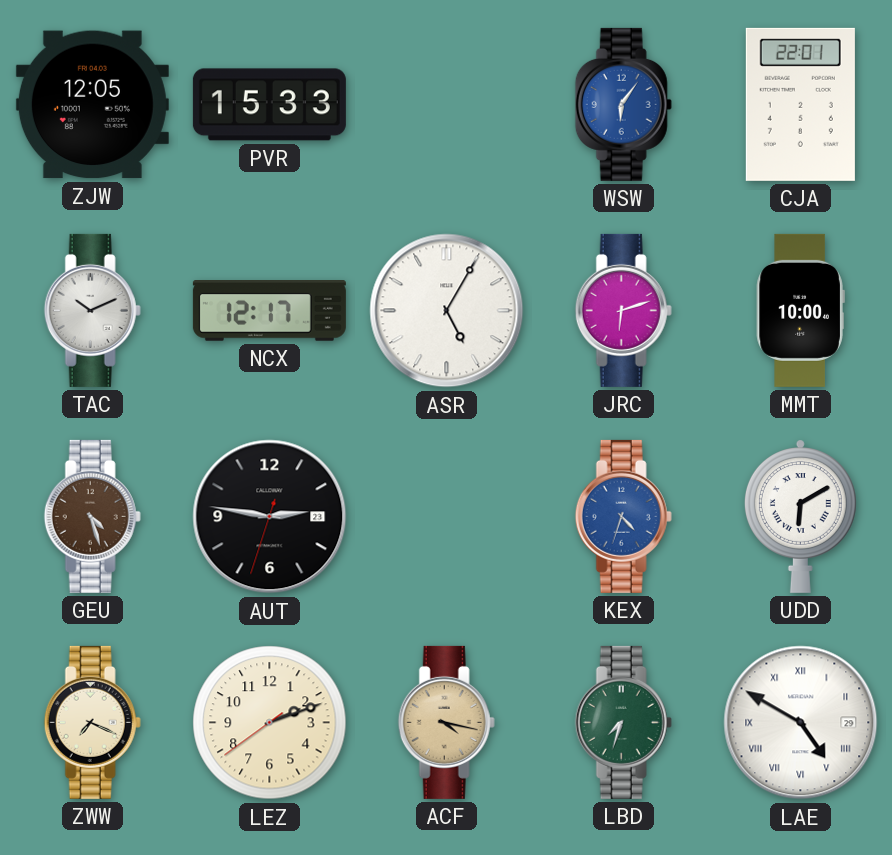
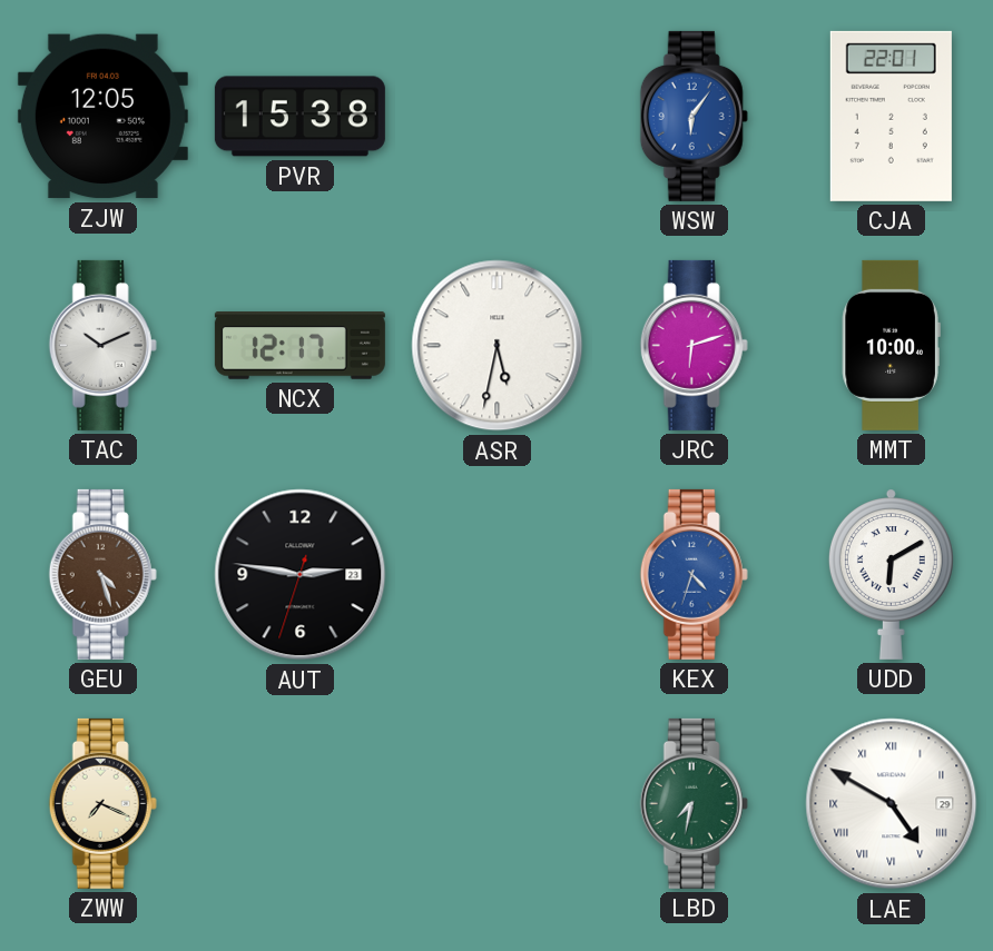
PVR: 15:33 -> 15:38 (299, 117)
ASR: 5:05 -> 5:32 (498, 346)
LEZ: 2:11 -> none (270, 723)
ACF: 4:17 -> none (446, 722)
LBD: 7:33 -> 7:32 (694, 803)
